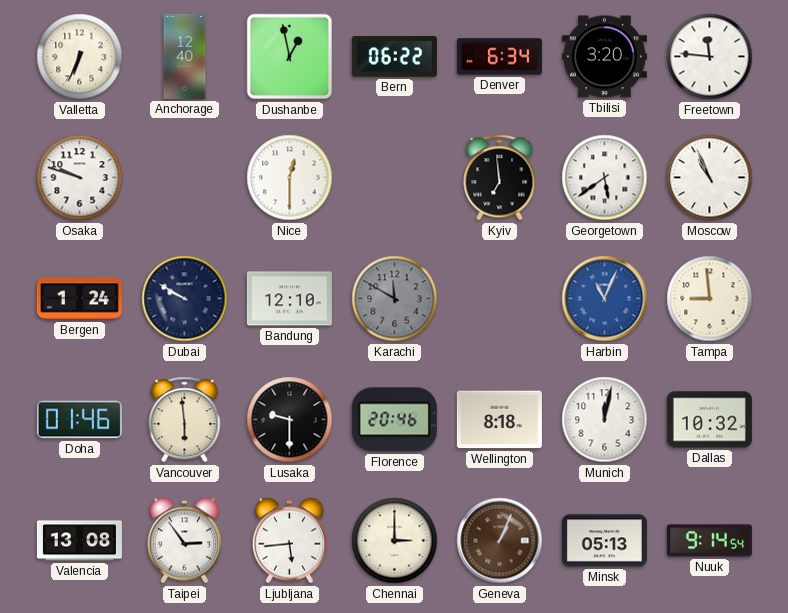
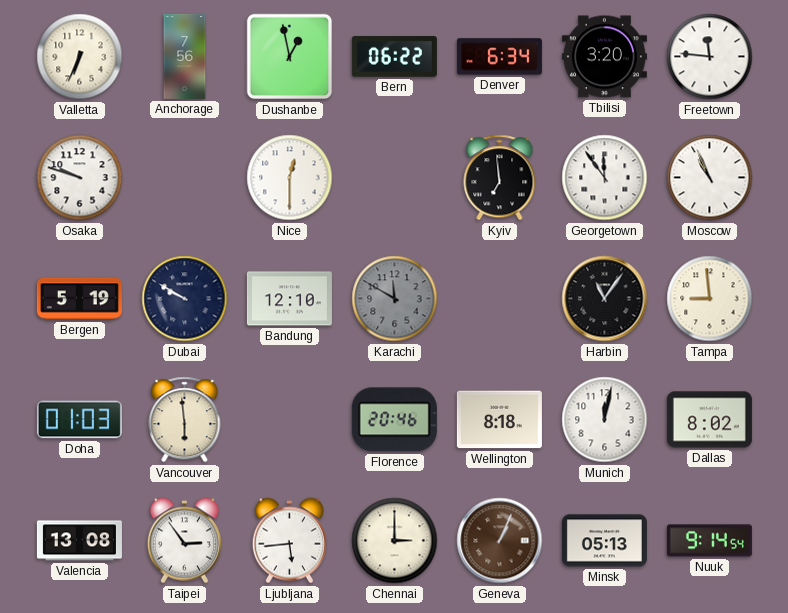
Anchorage: 12:40 -> 7:56 (185, 56)
Georgetown: 5:39 -> 11:54 (605, 178)
Bergen: 1:24 -> 5:19 (79, 299)
Harbin: 11:04 -> 11:06 (605, 299)
Harbin dial: blue -> black (605, 299)
Doha: 01:46 -> 01:03 (79, 420)
Lusaka: 9:30 -> none (290, 420)
Dallas: 10:32 -> 8:02 (709, 420)
